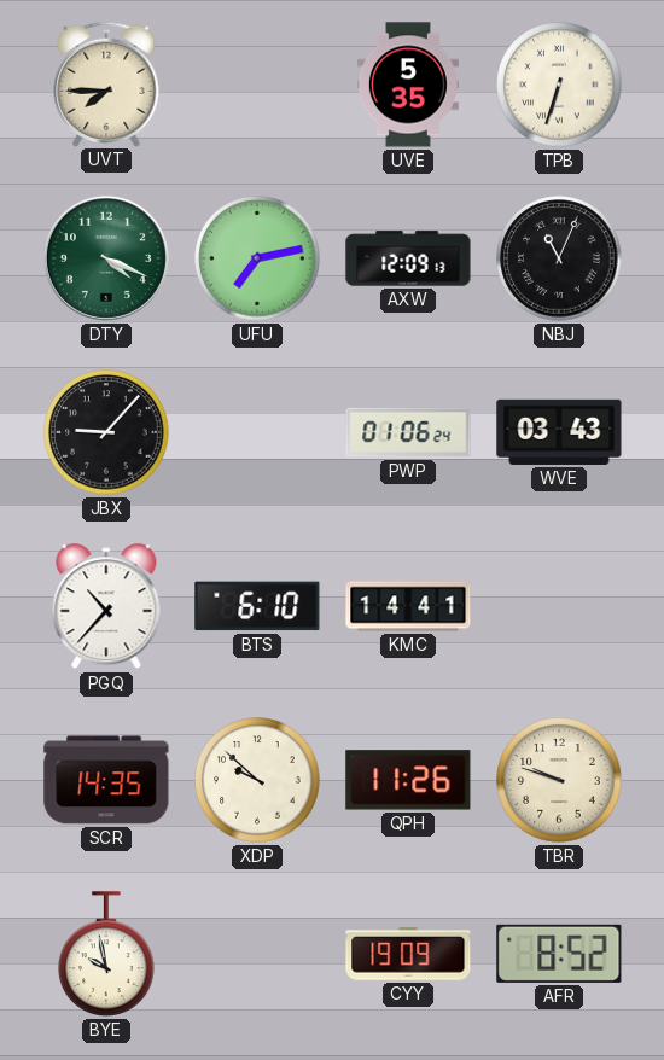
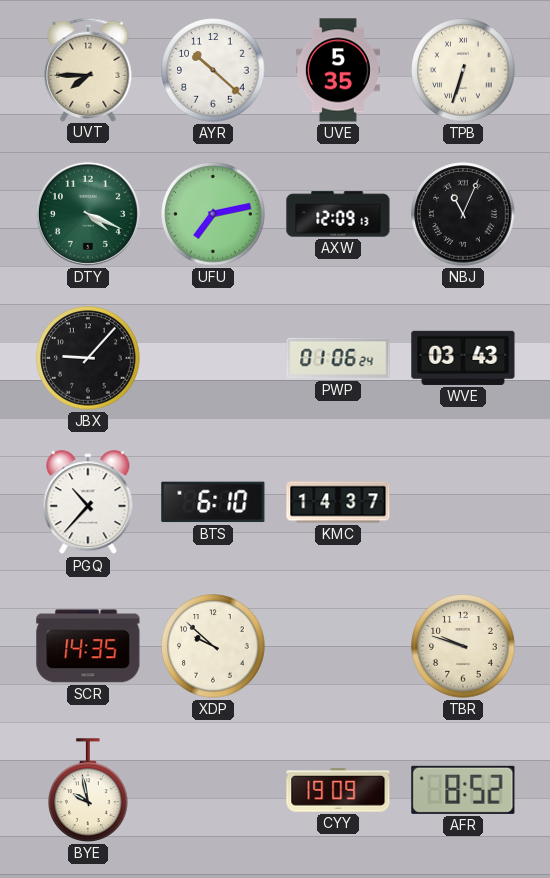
AYR: none -> 10:22 (213, 70)
KMC: 14:41 -> 14:37 (338, 502)
QPH: 11:26 -> none (408, 780)
